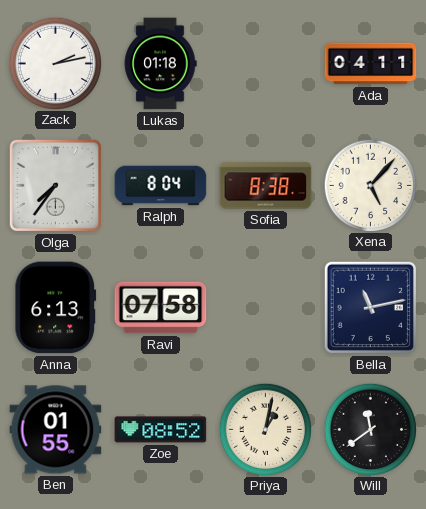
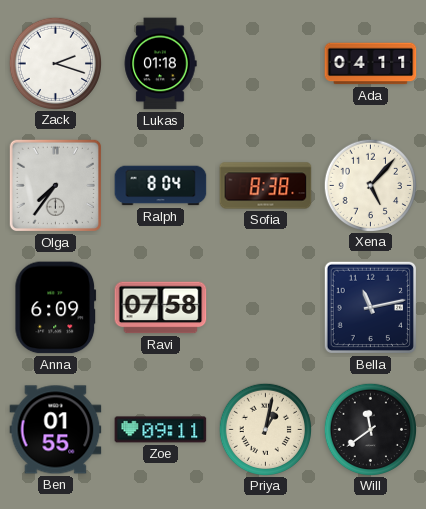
Zack: 2:13 -> 2:18 (55, 63)
Anna: 6:13 -> 6:09 (56, 308)
Zoe: 08:52 -> 09:11 (161, 430)
